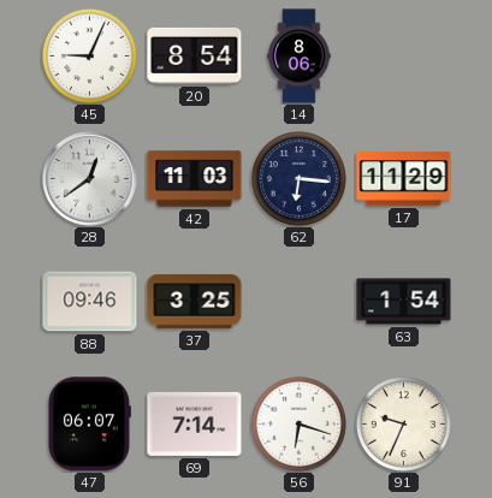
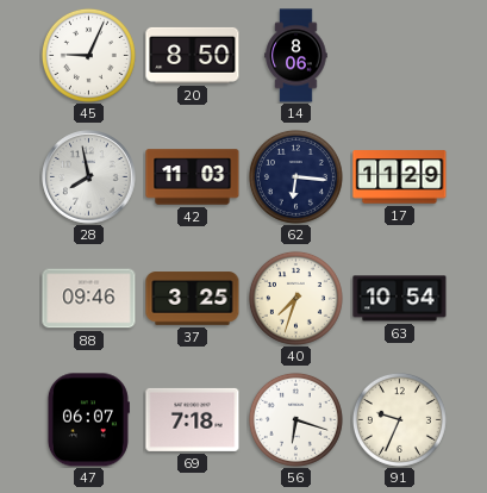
20: 8:54 -> 8:50 (193, 55)
28: 12:39 -> 7:58 (89, 177)
40: none -> 7:33 (295, 298)
63: 1:54 -> 10:54 (400, 299)
69: 7:14 -> 7:18 (193, 419)
